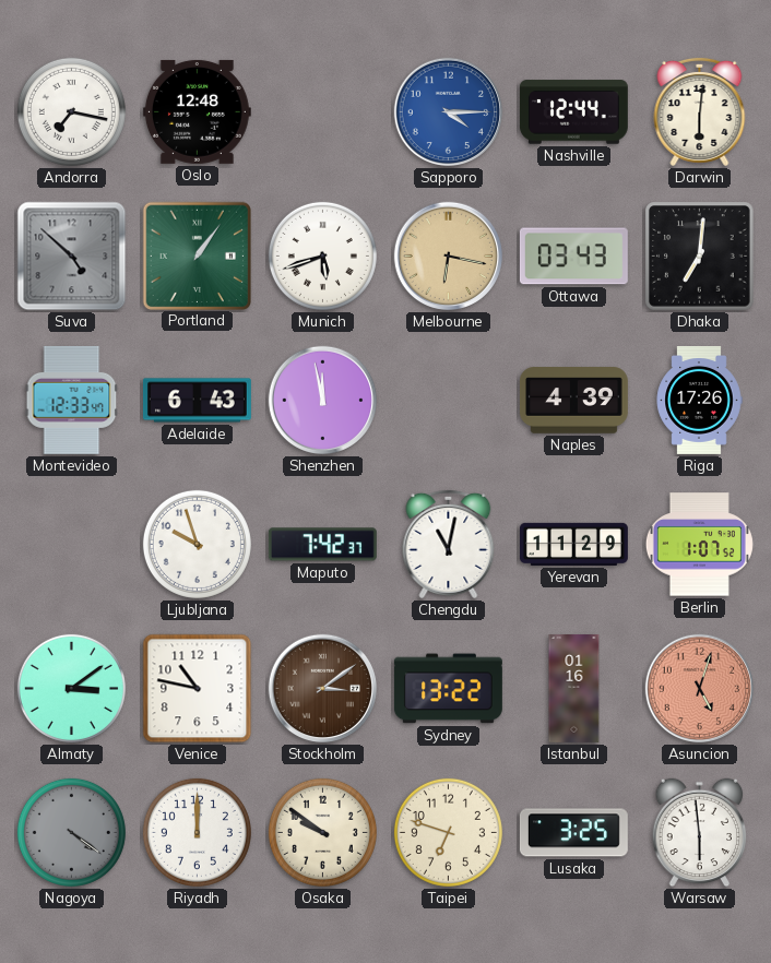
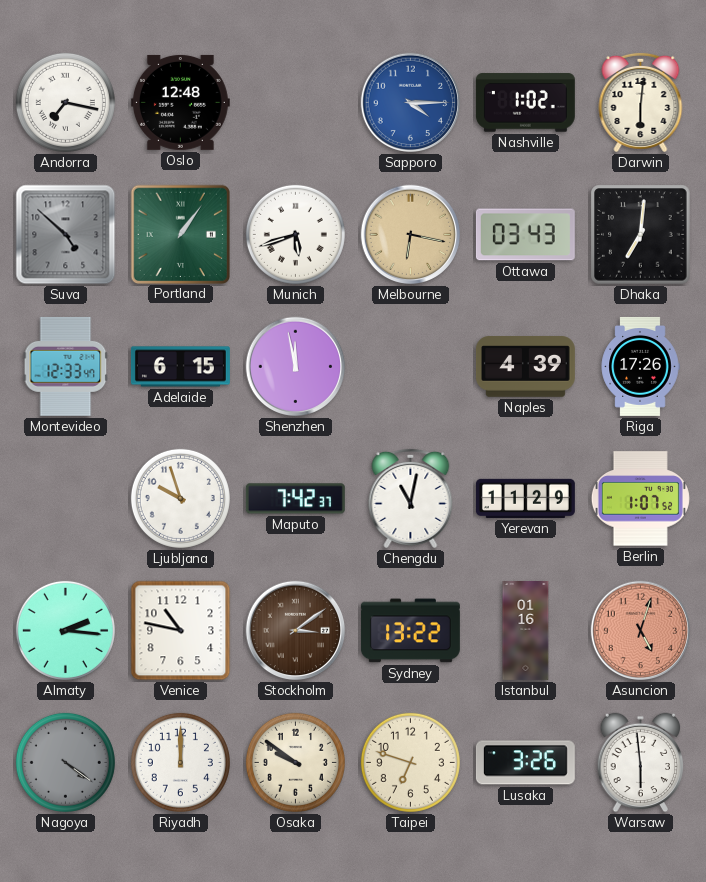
Nashville: 12:44 -> 1:02 (525, 103)
Adelaide: 6:43 -> 6:15 (180, 367)
Almaty: 3:09 -> 2:16 (65, 630)
Lusaka: 3:25 -> 3:26 (525, 763)
